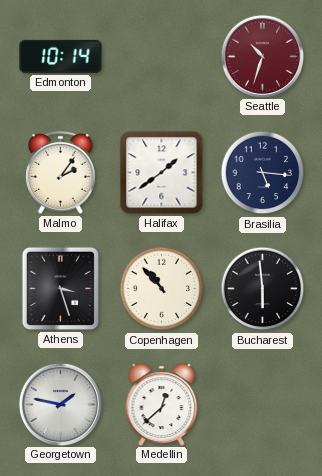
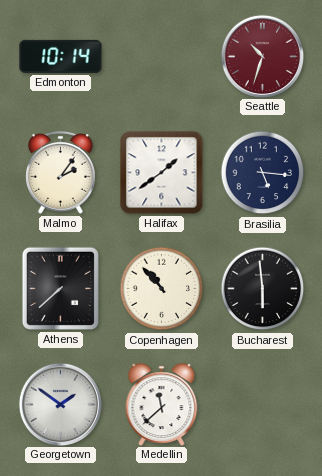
Athens: 3:27 -> 7:38 (60, 288)
Georgetown: 1:47 -> 1:51 (60, 404)
Medellin: 12:38 -> 11:38 (162, 404)
